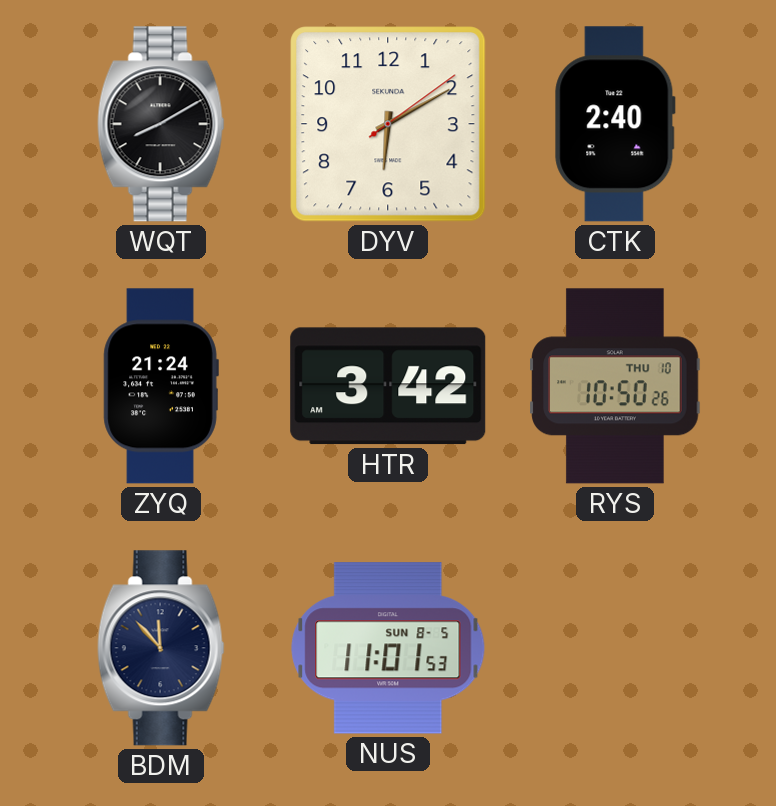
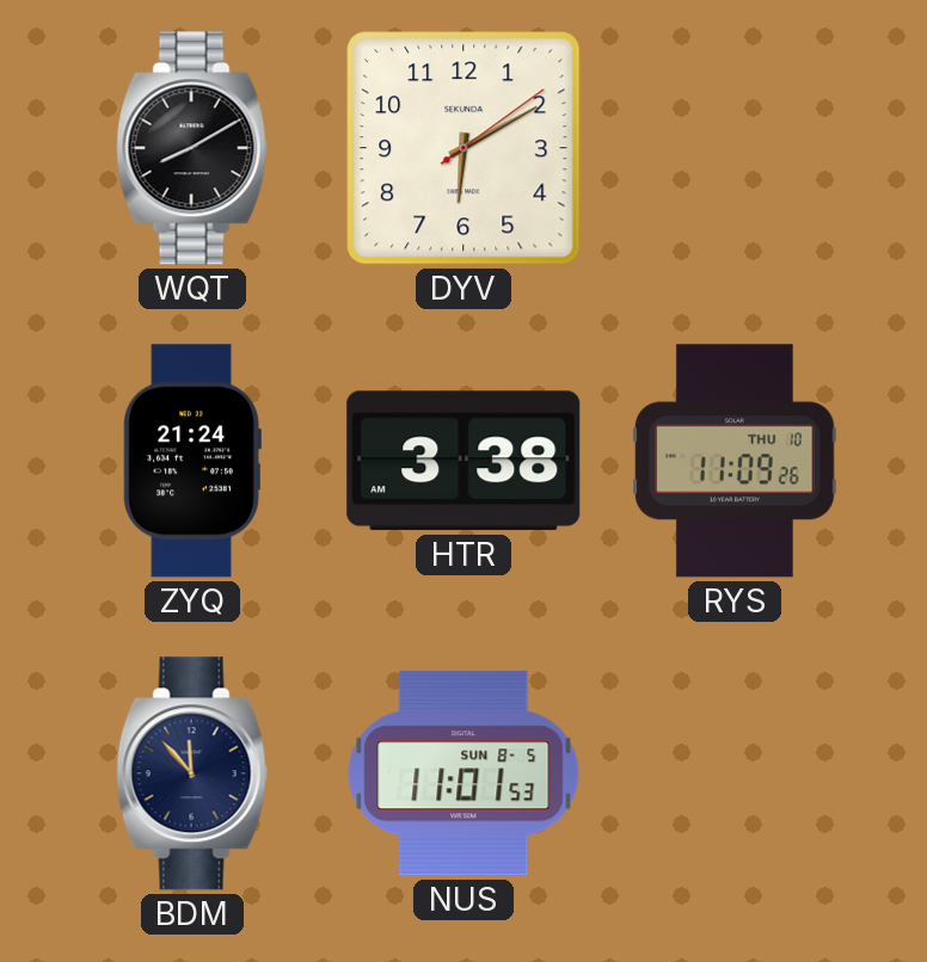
CTK: 2:40 -> none (615, 124)
HTR: 3:42 -> 3:38 (463, 461)
RYS: 10:50 -> 11:09 (735, 461)
